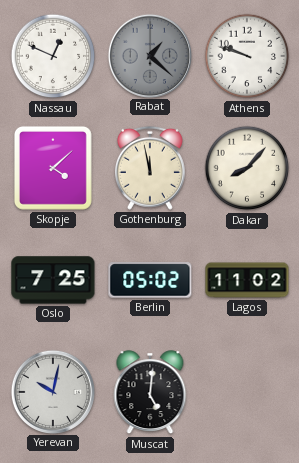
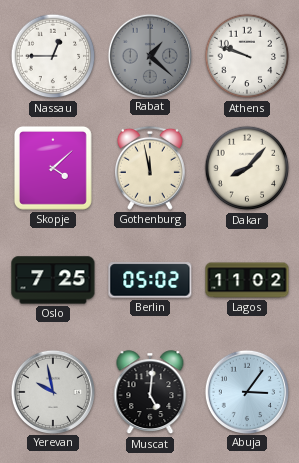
Nassau: 12:49 -> 12:45 (53, 56)
Yerevan: 10:02 -> 9:58 (52, 391)
Abuja: none -> 3:06 (246, 391)
